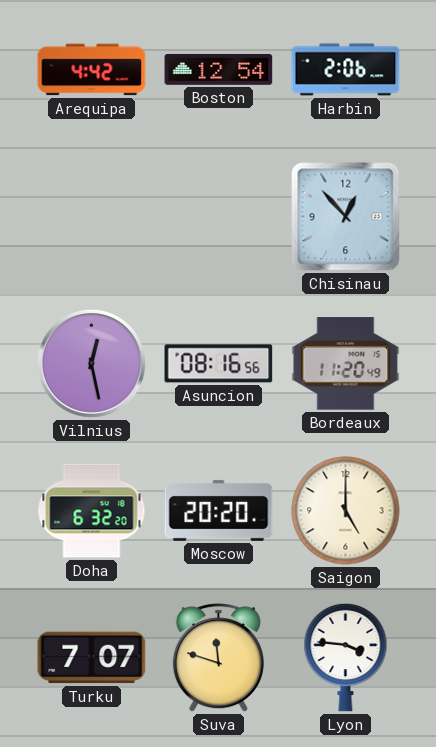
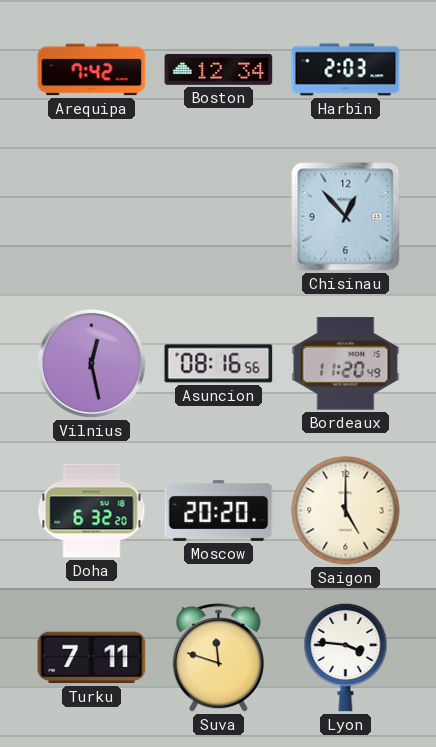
Arequipa: 4:42 -> 7:42 (92, 70)
Boston: 12:54 -> 12:34 (219, 69)
Harbin: 2:06 -> 2:03 (346, 70)
Turku: 7:07 -> 7:11 (92, 658)
